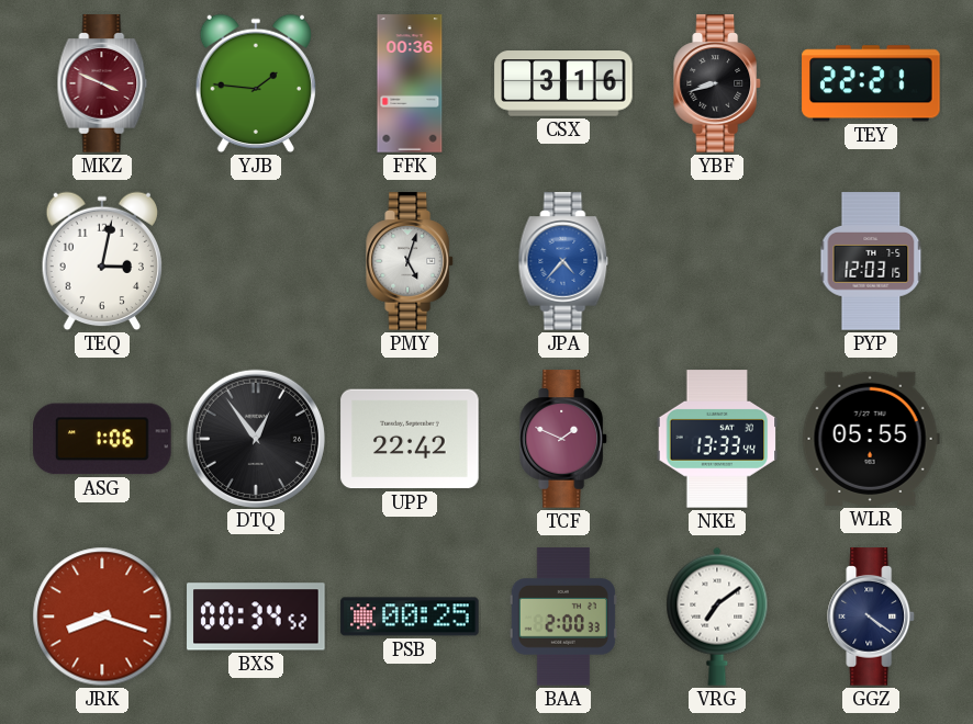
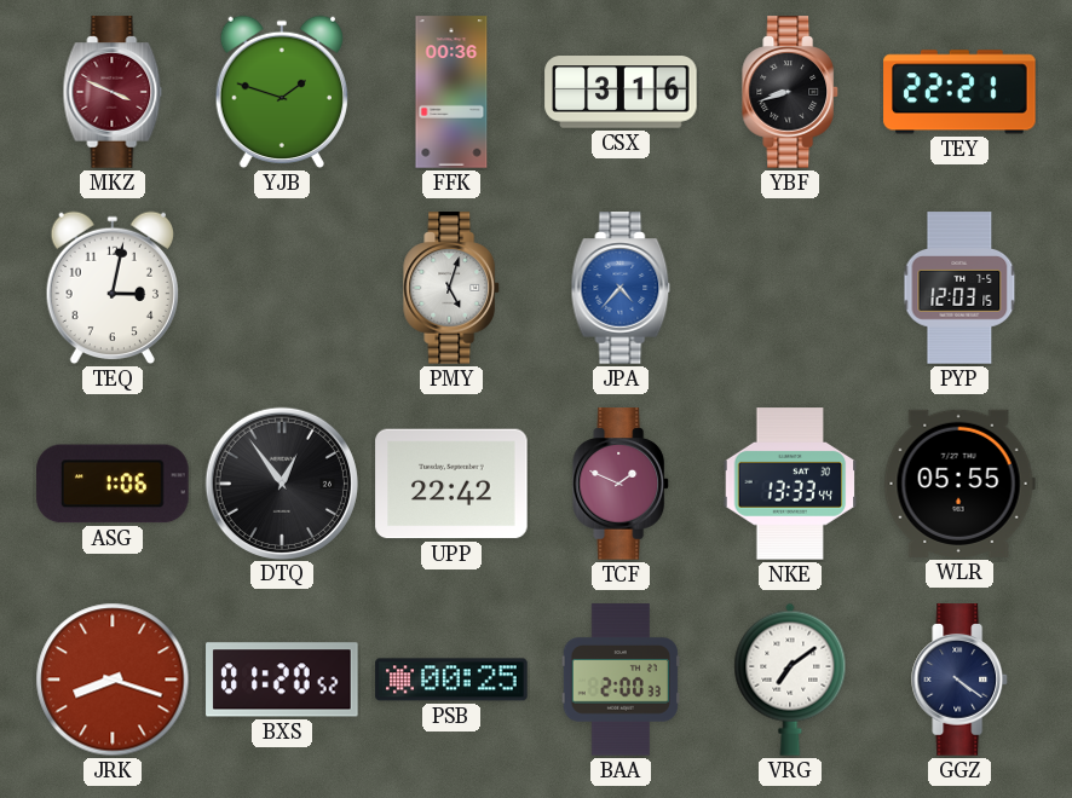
YJB: 1:46 -> 1:48 (281, 92)
BXS: 00:34 -> 01:20 (282, 680)
